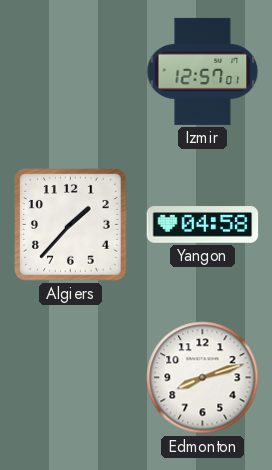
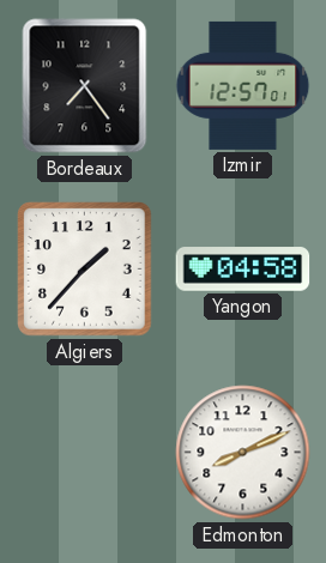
Bordeaux: none -> 7:24 (85, 86)
Edmonton: 8:12 -> 8:11 (243, 453)
